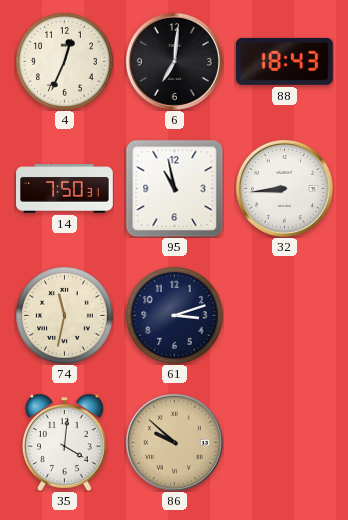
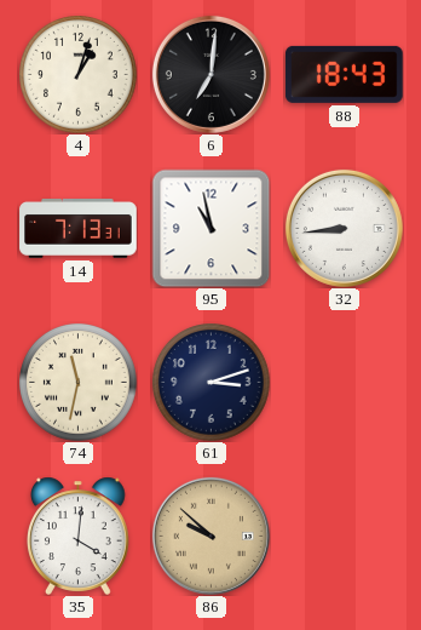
4: 12:34 -> 1:03 (79, 75)
14: 7:50 -> 7:13 (79, 229)
